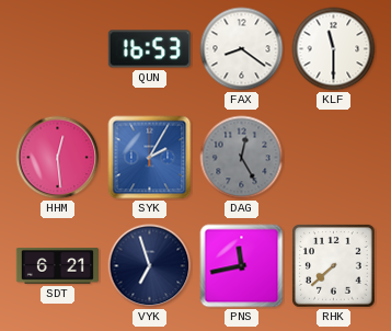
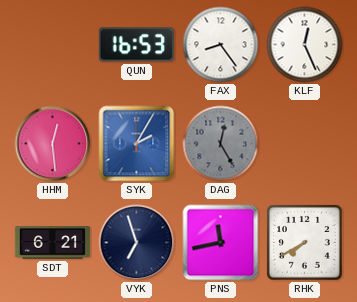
FAX: 8:21 -> 8:24 (221, 45)
KLF: 11:30 -> 12:26 (305, 45)
RHK: 7:38 -> 7:40 (305, 243)
